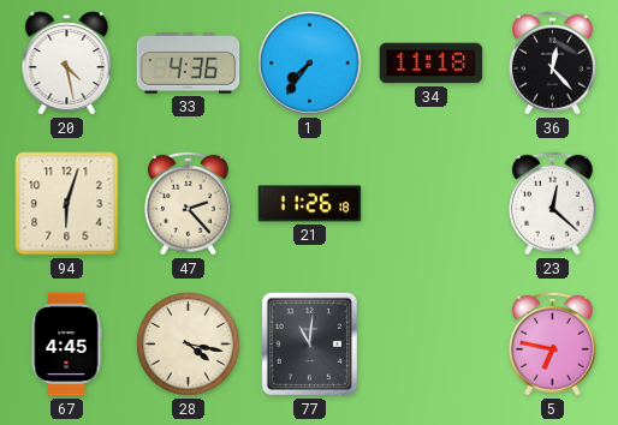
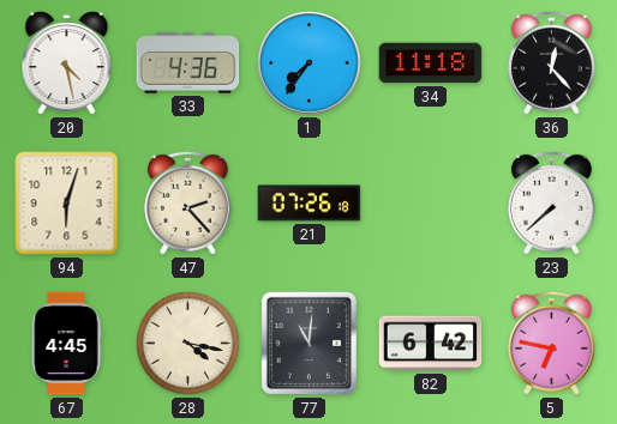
21: 11:26 -> 07:26 (310, 204)
23: 12:22 -> 7:38 (551, 202)
82: none -> 6:42 (431, 344)
